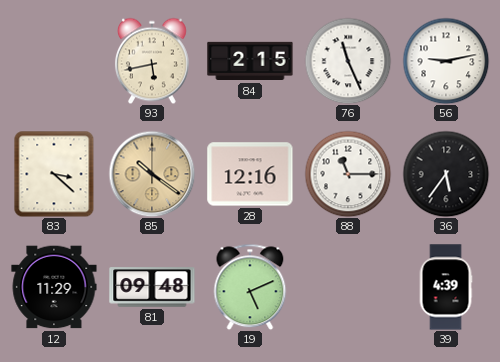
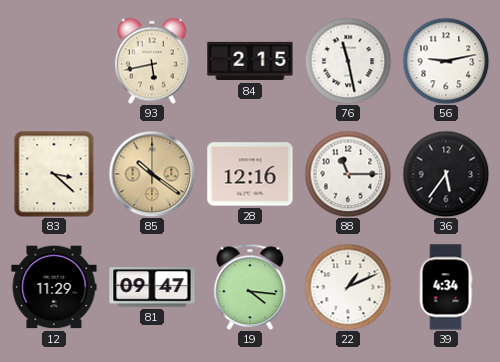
76: 11:26 -> 11:28 (348, 61)
81: 09:48 -> 09:47 (152, 287)
19: 5:11 -> 4:16 (250, 287)
22: none -> 1:11 (348, 287)
39: 4:39 -> 4:34 (446, 287)
